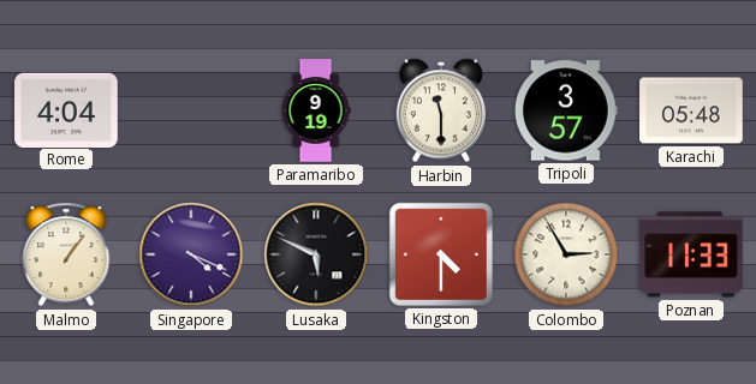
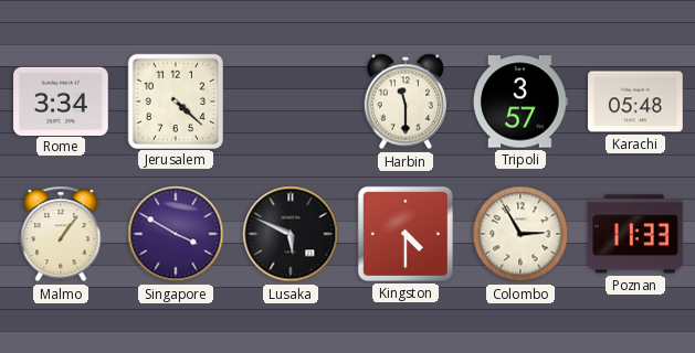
Rome: 4:04 -> 3:34 (61, 100)
Jerusalem: none -> 4:22 (175, 100)
Paramaribo: 9:19 -> none (316, 110)
Singapore: 4:19 -> 3:50 (176, 234)
